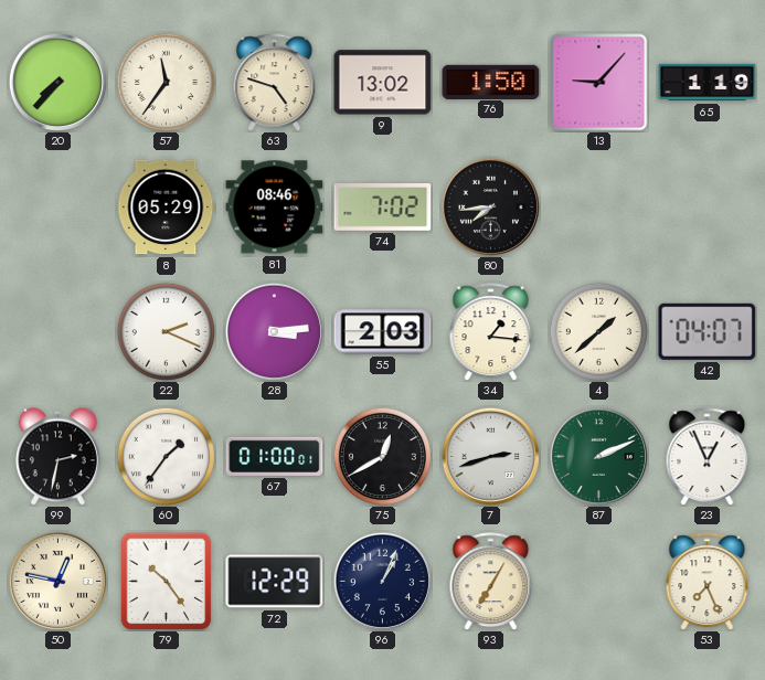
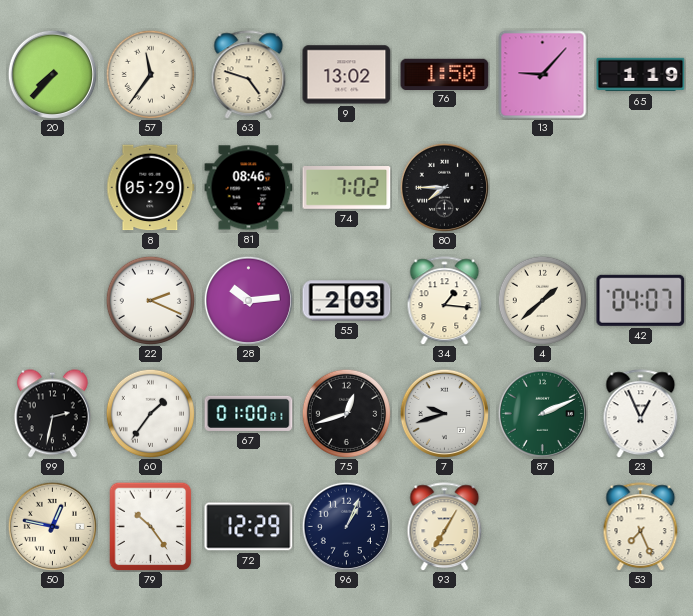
80: 7:44 -> 7:45 (444, 187)
28: 3:14 -> 10:14 (248, 300)
75: 12:40 -> 12:42 (346, 413)
7: 2:42 -> 9:42 (444, 413)
